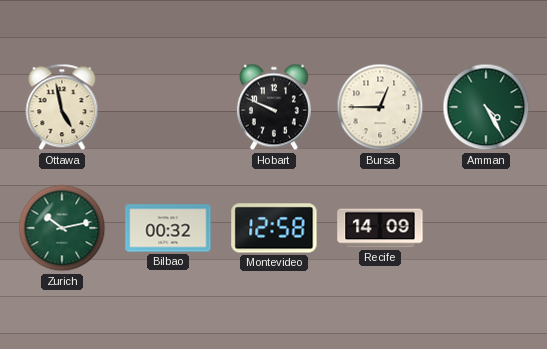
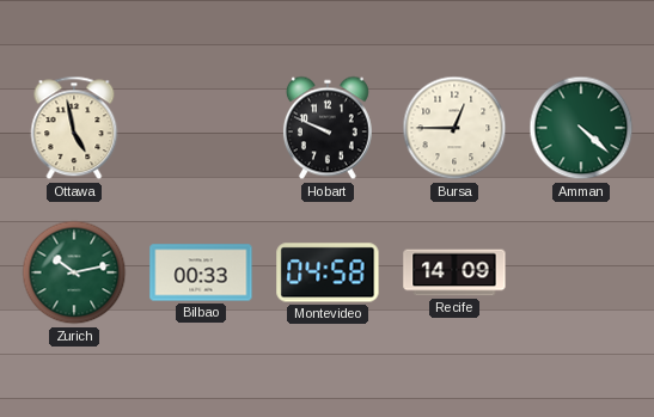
Amman: 4:25 -> 4:22 (581, 128)
Bilbao: 00:32 -> 00:33 (201, 272)
Montevideo: 12:58 -> 04:58 (328, 272)
